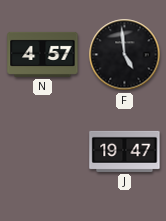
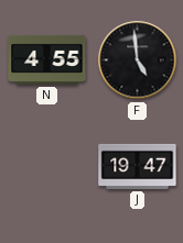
N: 4:57 -> 4:55 (47, 59)
